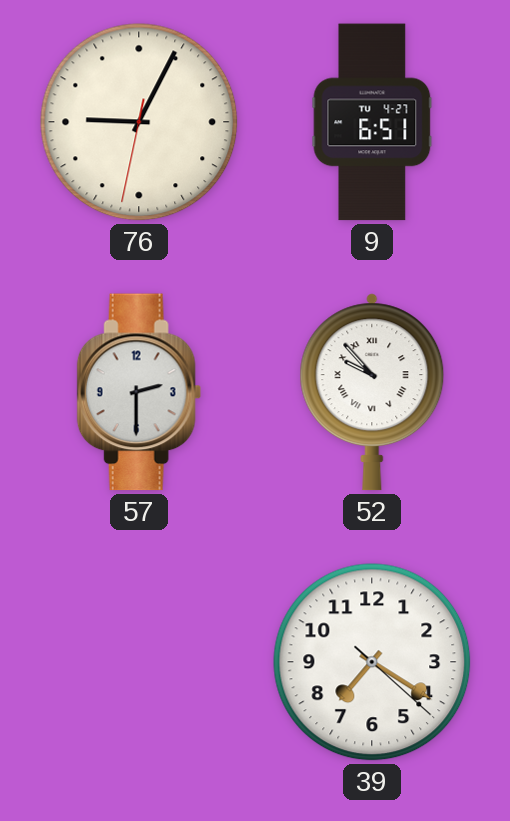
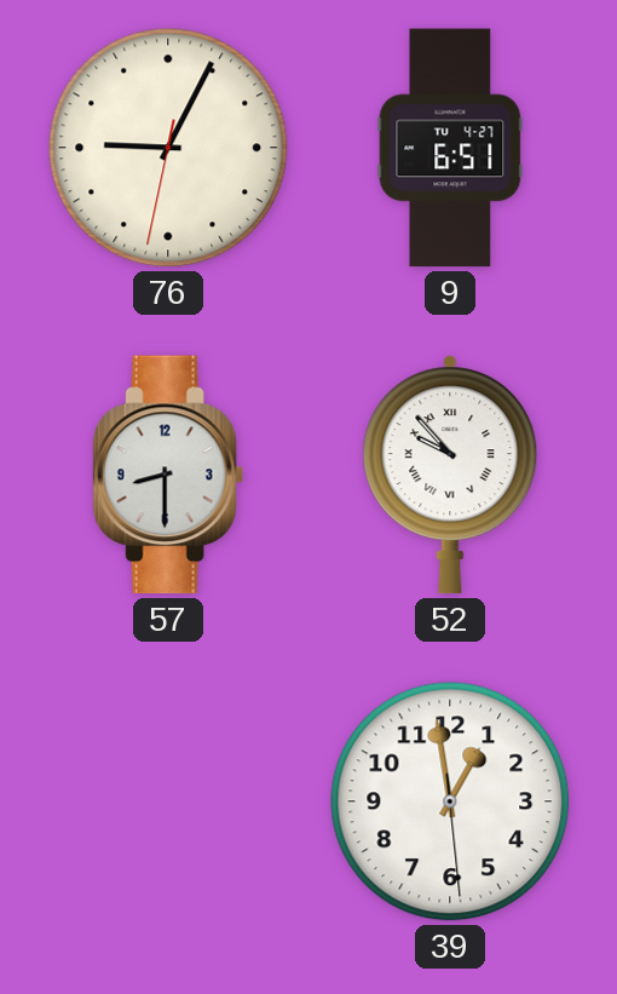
57: 2:30 -> 8:30 (168, 475)
39: 7:20 -> 12:58 (450, 801)
